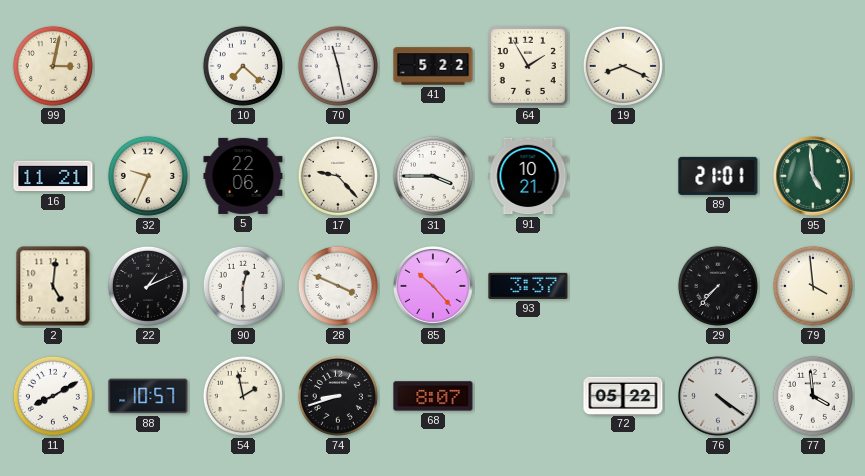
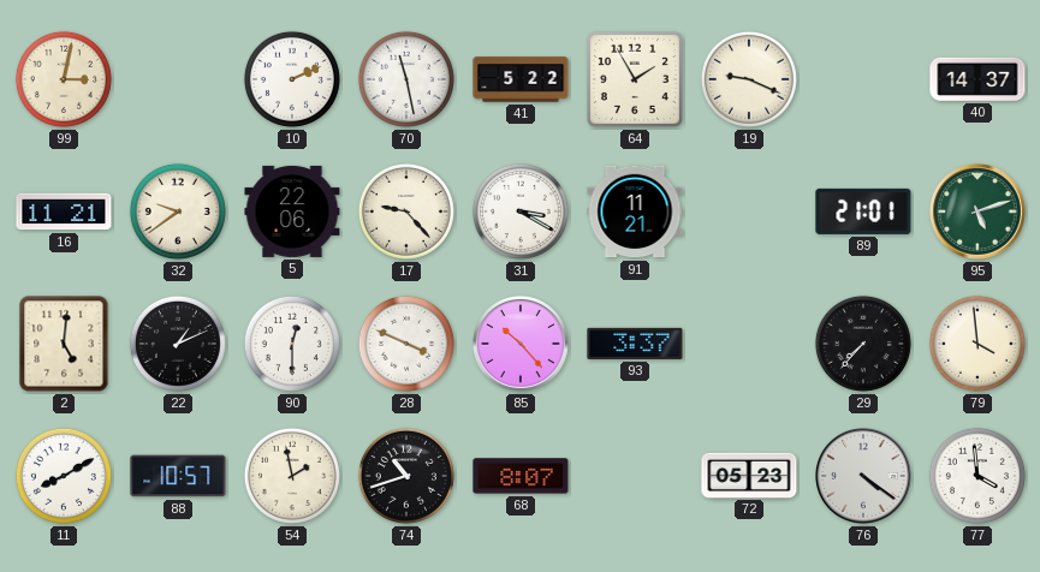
10: 7:22 -> 2:11 (292, 79)
19: 8:19 -> 9:19 (749, 79)
40: none -> 14:37 (977, 79)
32: 9:34 -> 9:39 (178, 211)
31: 3:45 -> 3:20 (521, 211)
91: 10:21 -> 11:21 (635, 211)
95: 4:59 -> 5:12 (977, 211)
74: 8:42 -> 10:42 (406, 476)
72: 05:22 -> 05:23 (749, 475)
